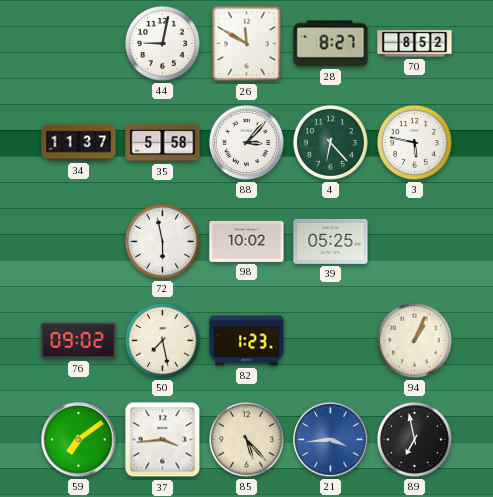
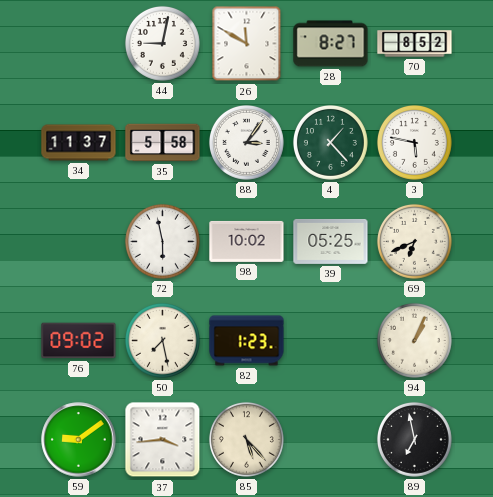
88: 3:07 -> 3:06 (246, 142)
4: 6:23 -> 1:23 (330, 142)
69: none -> 6:41 (414, 241)
59: 7:09 -> 9:09 (79, 440)
21: 3:44 -> none (331, 440)
